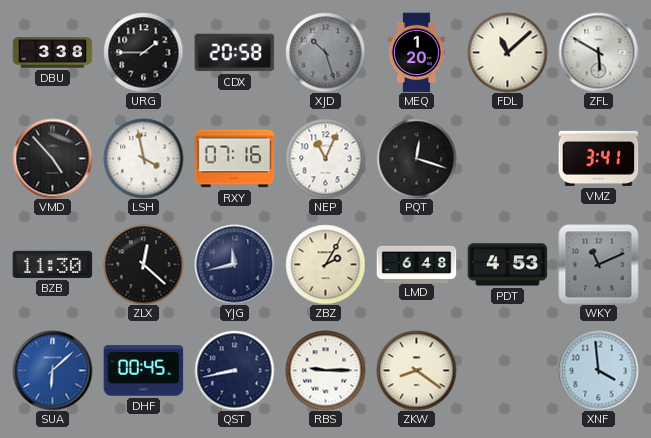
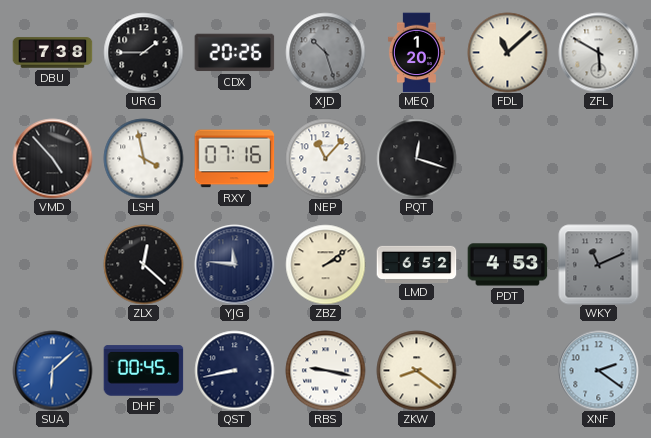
DBU: 3:38 -> 7:38 (52, 53)
CDX: 20:58 -> 20:26 (234, 53)
NEP: 11:04 -> 11:07 (325, 158)
VMZ: 3:41 -> none (598, 158)
BZB: 11:30 -> none (52, 264)
YJG: 11:43 -> 11:46 (234, 264)
ZBZ: 2:05 -> 2:09 (325, 264)
LMD: 6:48 -> 6:52 (416, 264)
RBS: 9:15 -> 9:17 (325, 370)
XNF: 3:59 -> 2:21 (598, 370)
